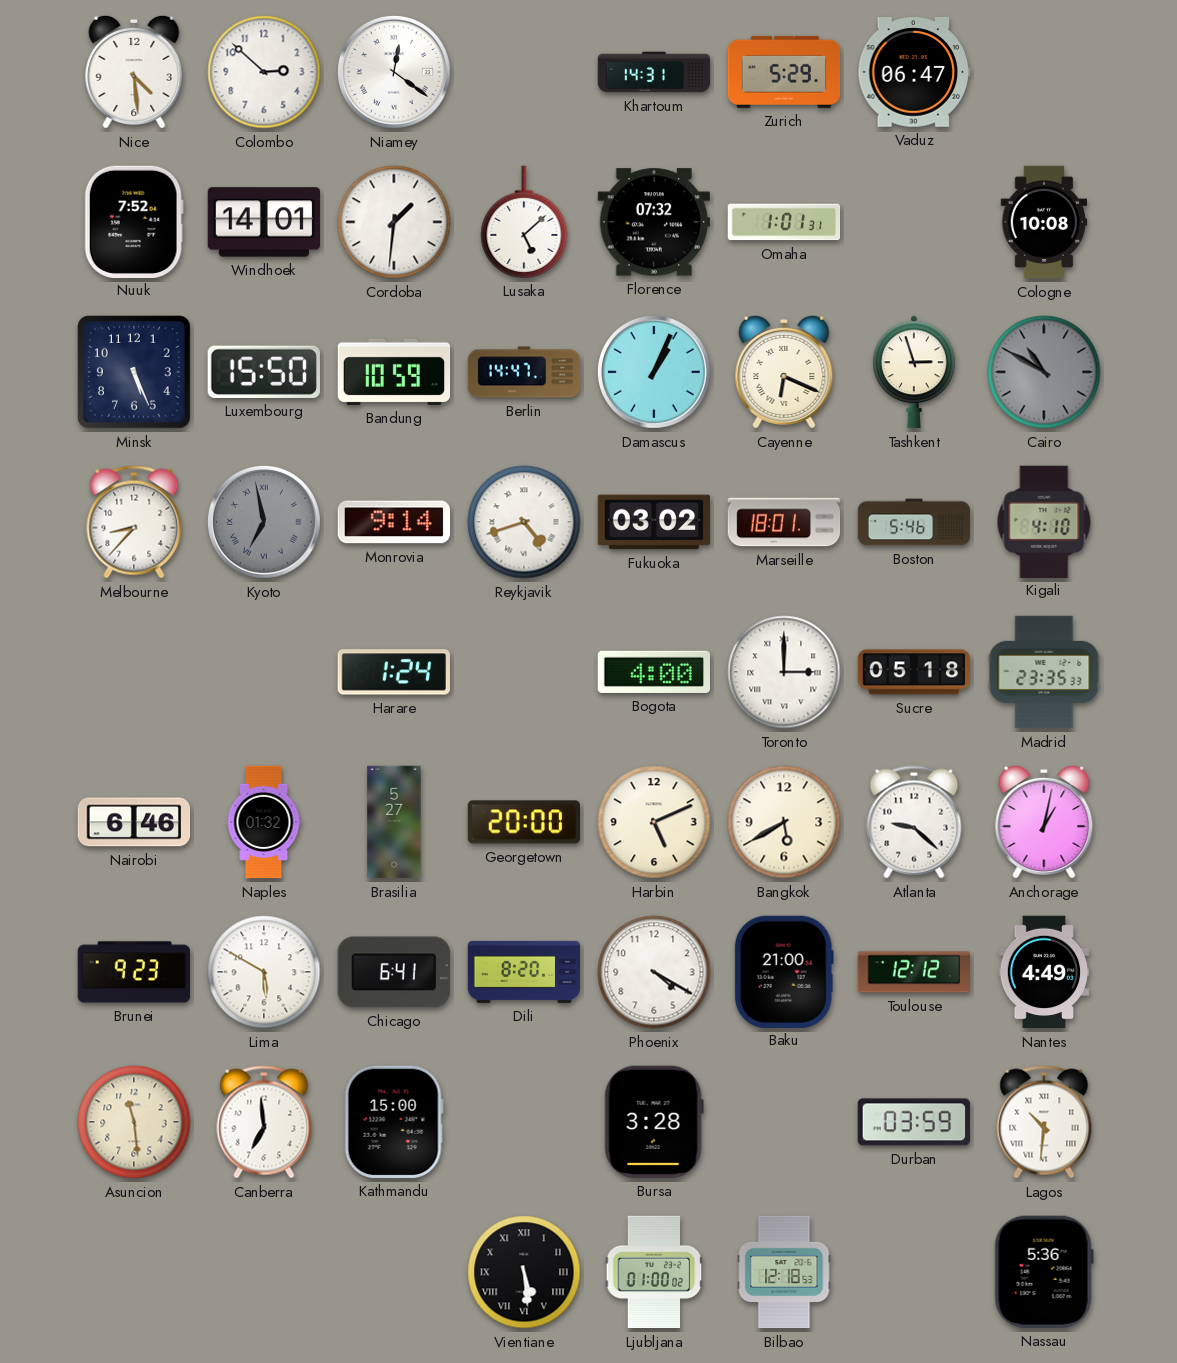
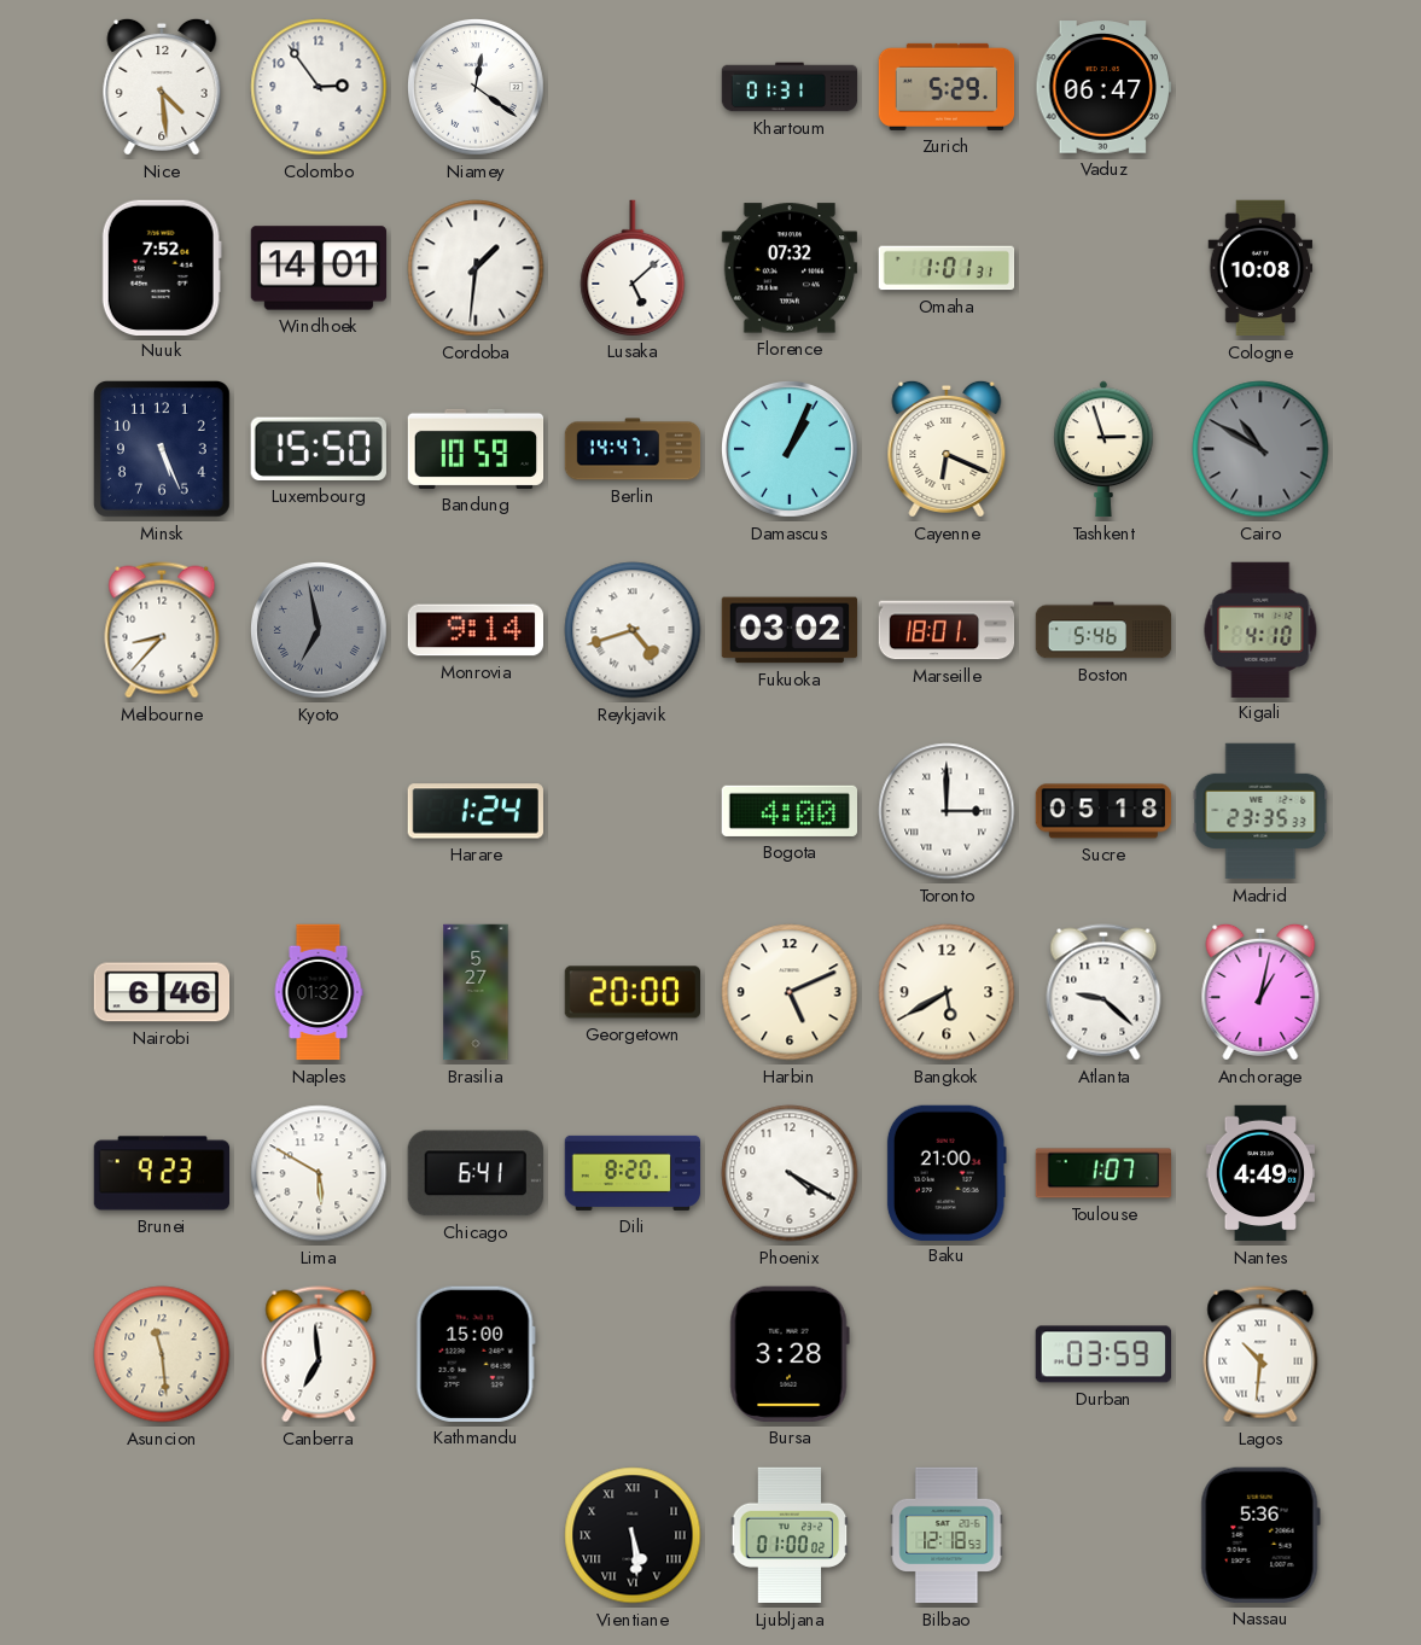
Colombo: 2:52 -> 2:54 (319, 87)
Khartoum: 14:31 -> 01:31 (790, 87)
Toulouse: 12:12 -> 1:07 (1103, 1173)
